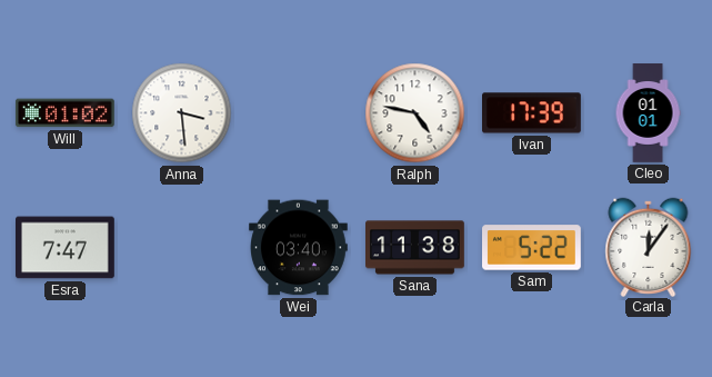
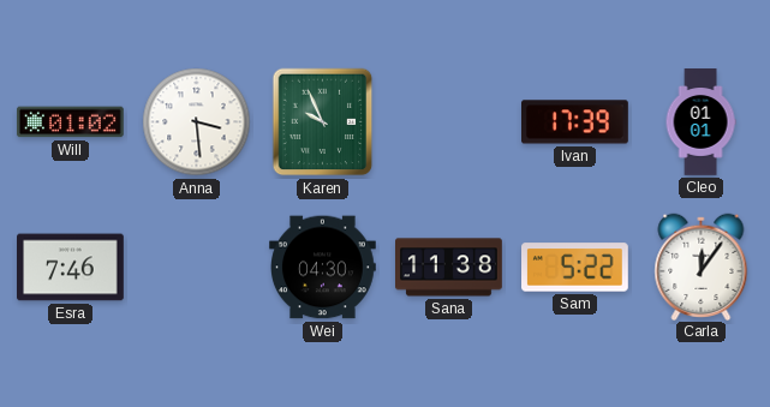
Karen: none -> 9:56 (323, 122)
Ralph: 4:47 -> none (415, 113)
Esra: 7:47 -> 7:46 (71, 268)
Wei: 03:40 -> 04:30 (323, 268)
